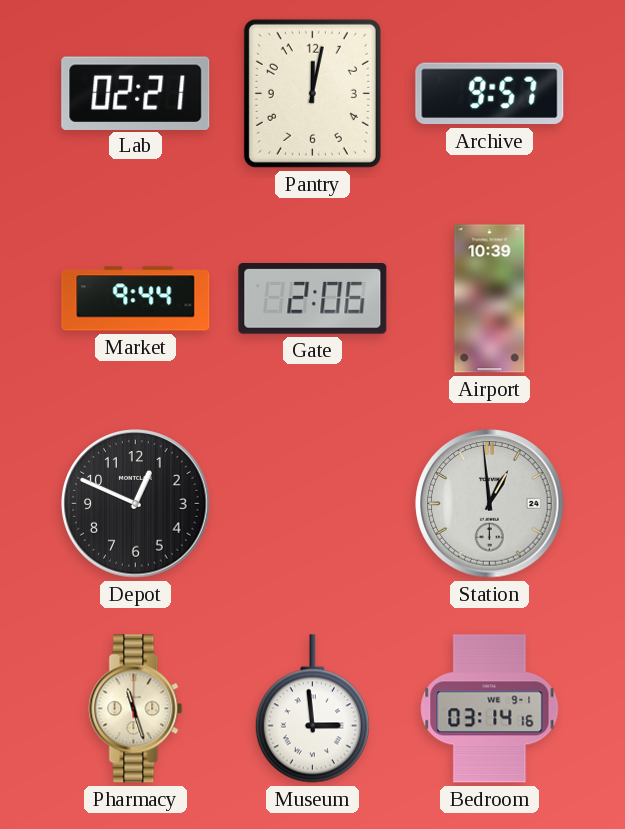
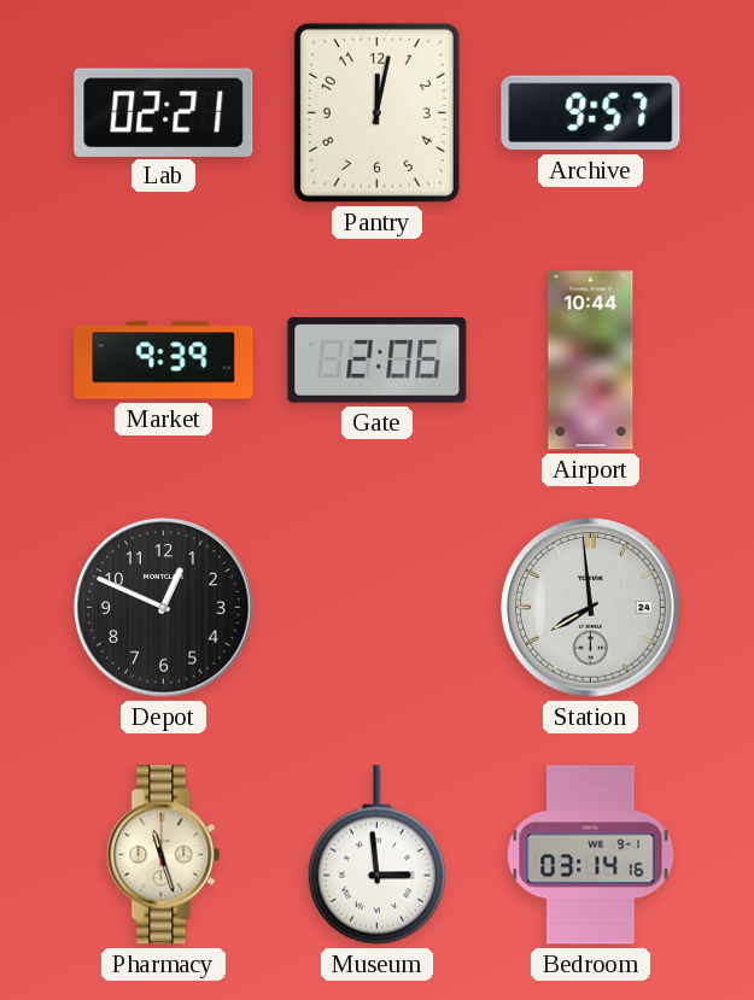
Market: 9:44 -> 9:39 (164, 361)
Airport: 10:39 -> 10:44 (591, 361)
Station: 12:59 -> 7:59 (591, 608)
